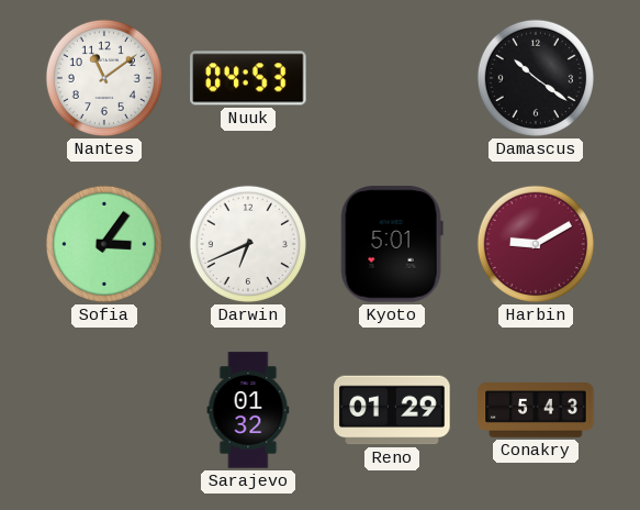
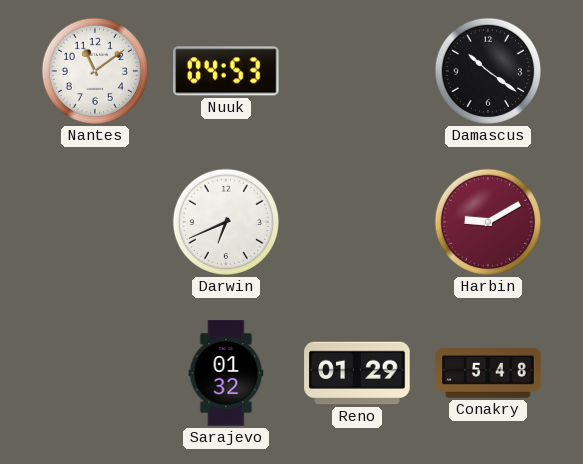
Sofia: 3:06 -> none (104, 244)
Kyoto: 5:01 -> none (392, 244)
Conakry: 5:43 -> 5:48 (488, 374)
